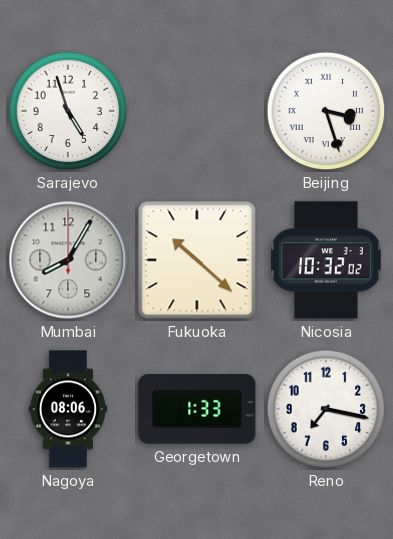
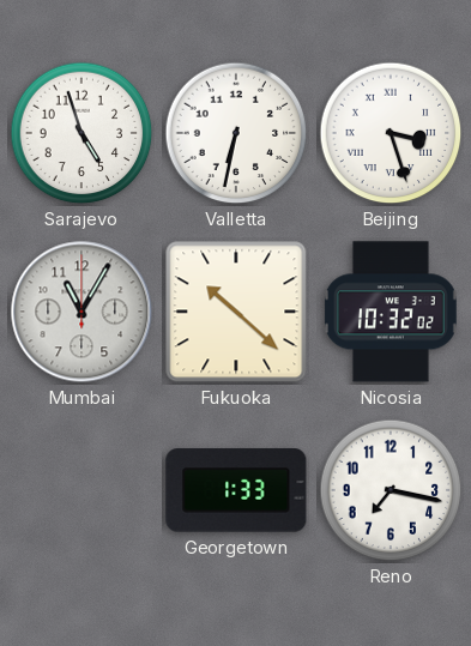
Valletta: none -> 6:32 (236, 133)
Mumbai: 8:05 -> 11:05 (81, 312)
Nagoya: 08:06 -> none (68, 409)
